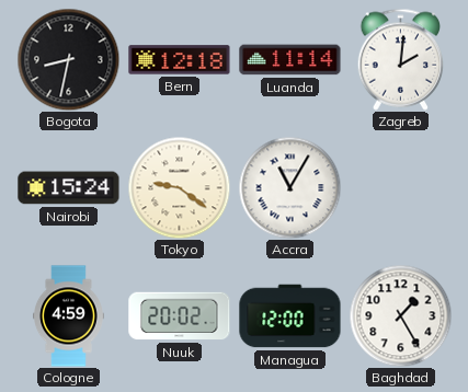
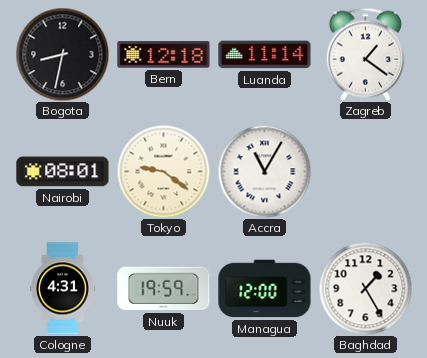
Zagreb: 2:01 -> 1:21 (366, 54)
Nairobi: 15:24 -> 08:01 (63, 172)
Cologne: 4:59 -> 4:31 (63, 289)
Nuuk: 20:02 -> 19:59 (164, 289)
